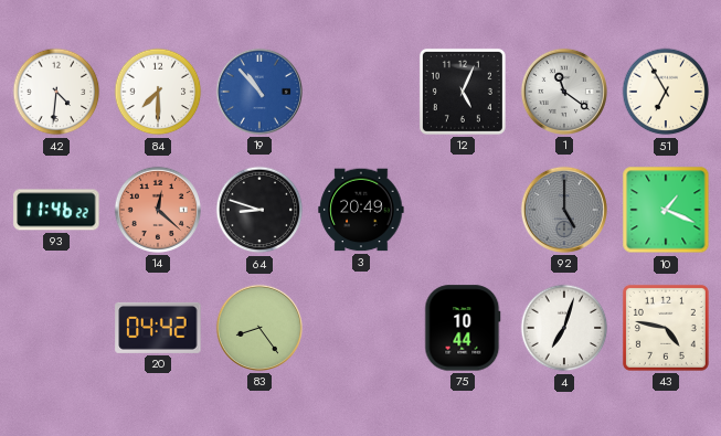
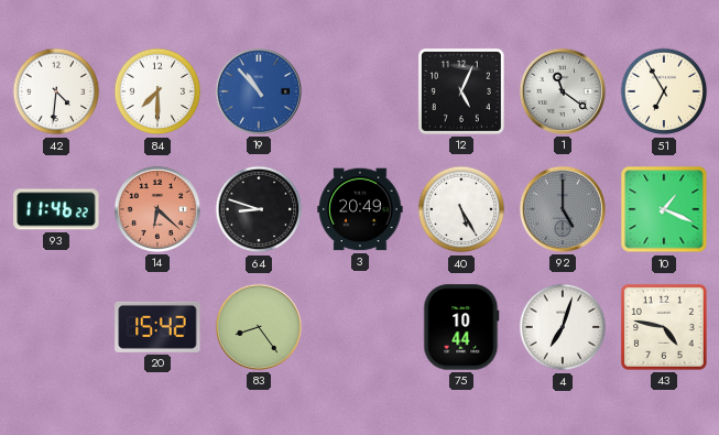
14: 12:22 -> 6:22 (157, 209)
40: none -> 5:25 (461, 209)
20: 04:42 -> 15:42 (157, 327)
